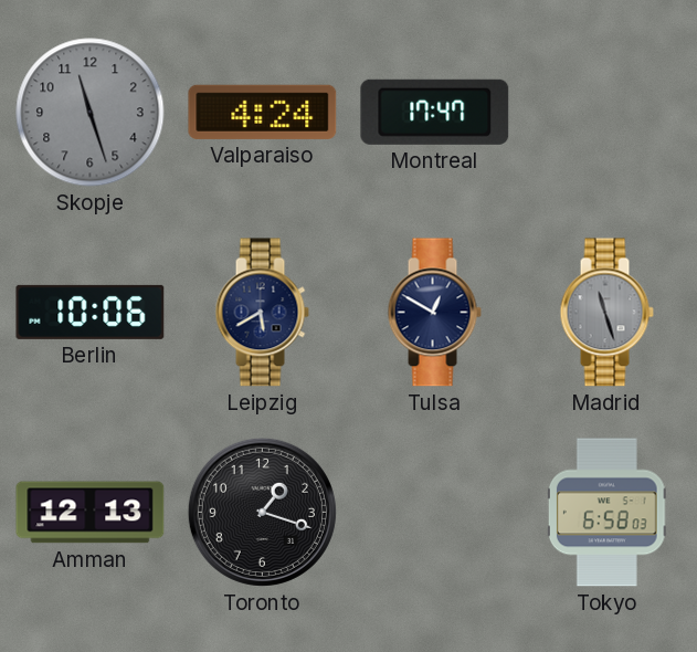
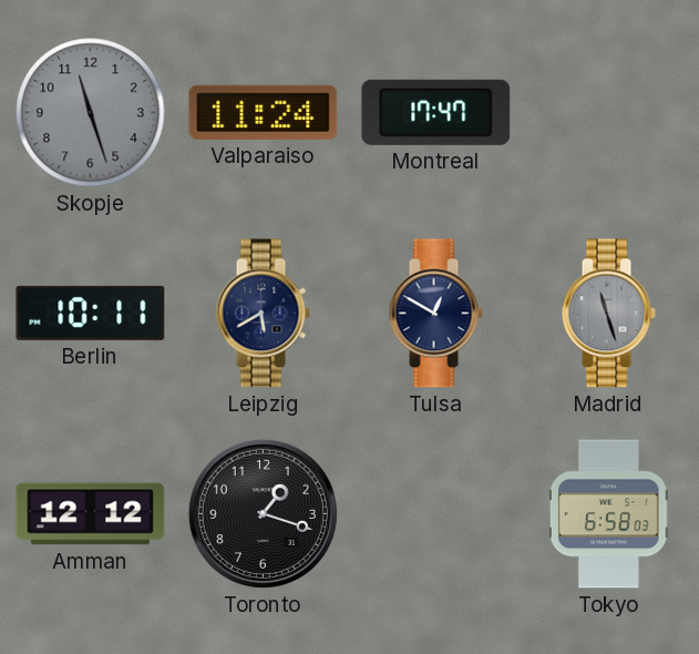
Valparaiso: 4:24 -> 11:24 (264, 112)
Berlin: 10:06 -> 10:11 (91, 313)
Amman: 12:13 -> 12:12 (91, 514)
